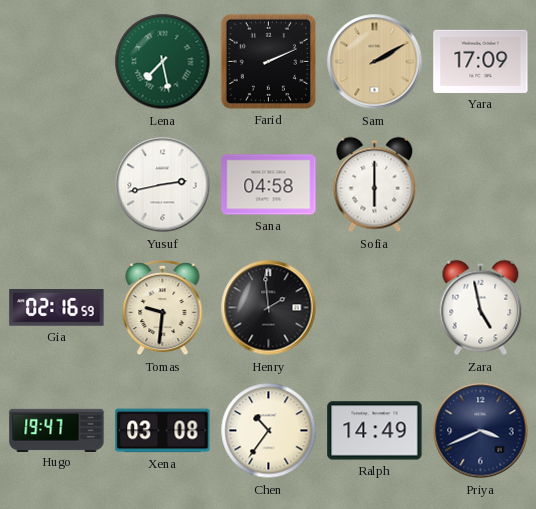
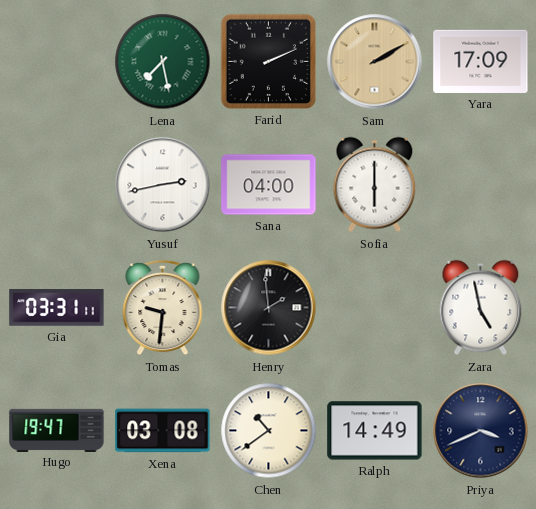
Sana: 04:58 -> 04:00 (269, 185)
Gia: 02:16 -> 03:31 (57, 308)
Chen: 10:36 -> 10:39 (269, 431)
